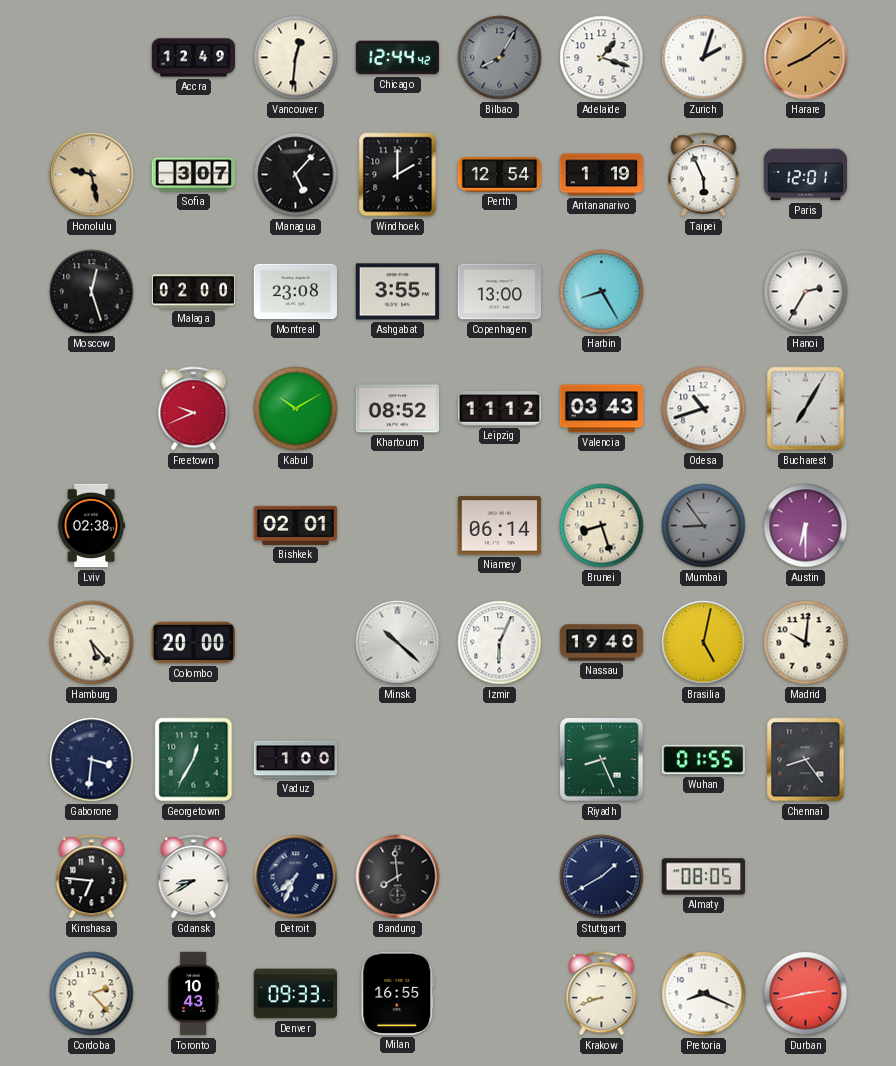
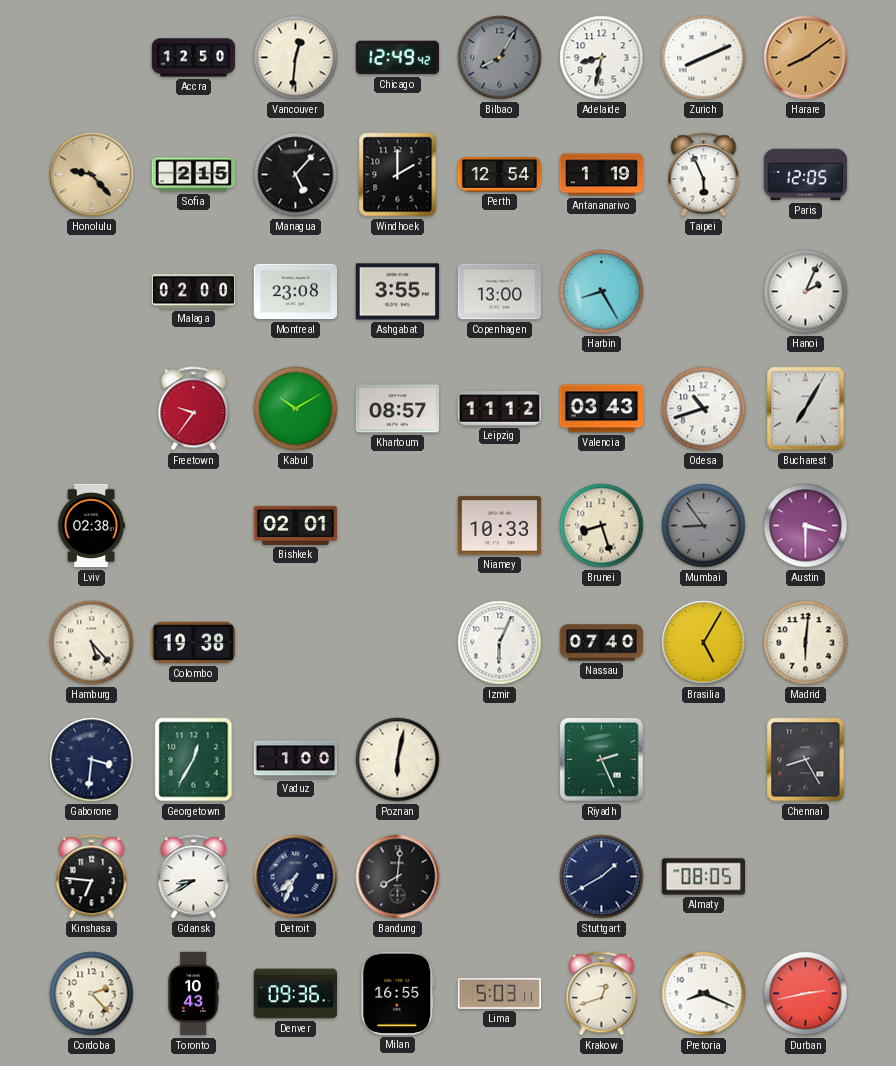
Accra: 12:49 -> 12:50 (194, 58)
Chicago: 12:44 -> 12:49 (397, 58)
Adelaide: 1:18 -> 8:32 (602, 58)
Zurich: 2:03 -> 8:11 (704, 58)
Honolulu: 9:28 -> 9:23 (92, 175)
Sofia: 3:07 -> 2:15 (194, 175)
Paris: 12:01 -> 12:05 (806, 175)
Moscow: 12:27 -> none (92, 292)
Hanoi: 2:35 -> 2:04 (806, 292)
Freetown: 9:41 -> 9:36 (194, 409)
Khartoum: 08:52 -> 08:57 (398, 409)
Niamey: 06:14 -> 10:33 (499, 526)
Austin: 6:30 -> 3:30 (806, 526)
Colombo: 20:00 -> 19:38 (193, 643)
Minsk: 10:22 -> none (398, 643)
Nassau: 19:40 -> 07:40 (602, 643)
Brasilia: 5:02 -> 5:05 (704, 643)
Madrid: 10:01 -> 6:01 (806, 643)
Poznan: none -> 6:02 (398, 760)
Riyadh: 8:26 -> 2:26 (602, 760)
Wuhan: 01:55 -> none (703, 760)
Chennai: 8:24 -> 8:25 (806, 760)
Bandung: 7:59 -> 8:01 (398, 877)
Denver: 09:33 -> 09:36 (295, 994)
Lima: none -> 5:03 (500, 993)
Krakow: 8:42 -> 12:42 (602, 994)
